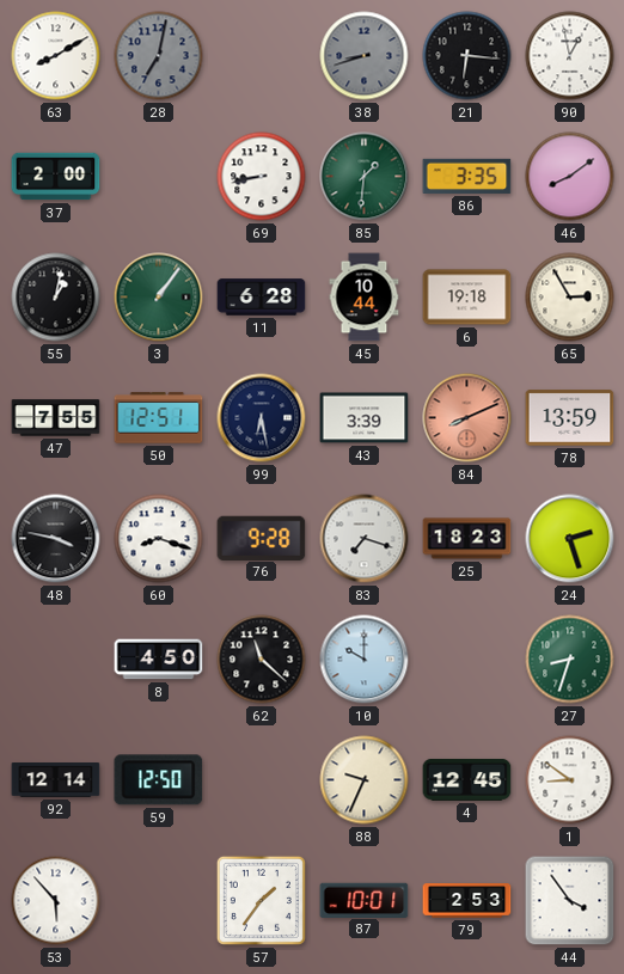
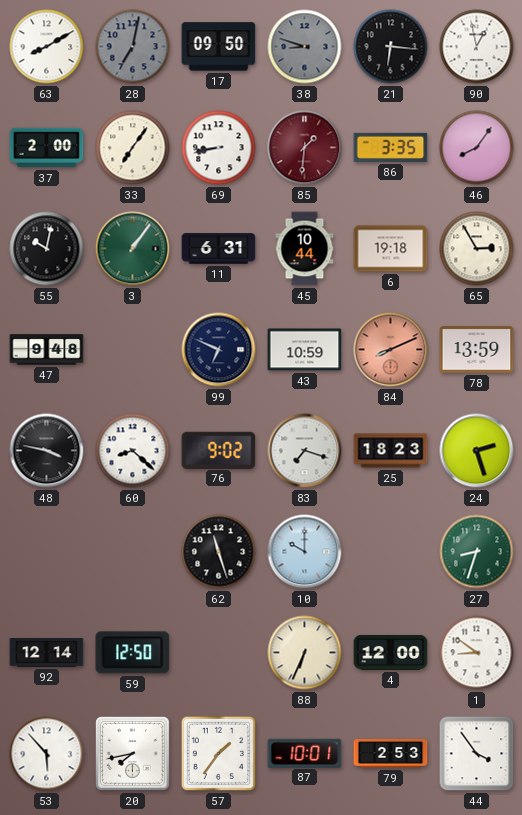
17: none -> 09:50 (219, 47)
38: 8:42 -> 8:48 (305, 47)
33: none -> 7:06 (133, 148)
85 dial: green -> burgundy (305, 148)
46: 8:09 -> 8:06 (477, 148)
55: 1:02 -> 10:02 (47, 249)
11: 6:28 -> 6:31 (219, 249)
47: 7:55 -> 9:48 (47, 350)
50: 12:51 -> none (159, 418)
99: 6:28 -> 6:49 (219, 350)
43: 3:39 -> 10:59 (305, 350)
60: 8:18 -> 8:22 (133, 451)
76: 9:28 -> 9:02 (219, 450)
8: 4:50 -> none (159, 660)
62: 11:22 -> 11:27 (219, 552)
88: 9:34 -> 6:34 (305, 653)
4: 12:45 -> 12:00 (391, 652)
20: none -> 7:43 (133, 754)
